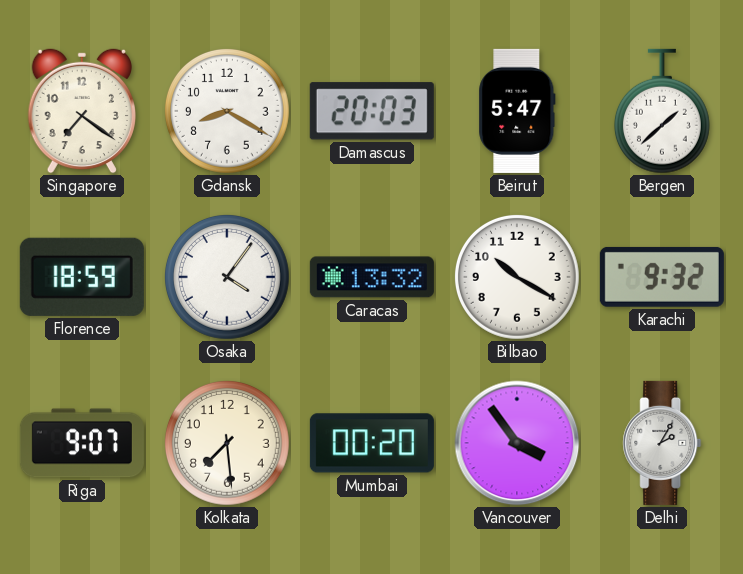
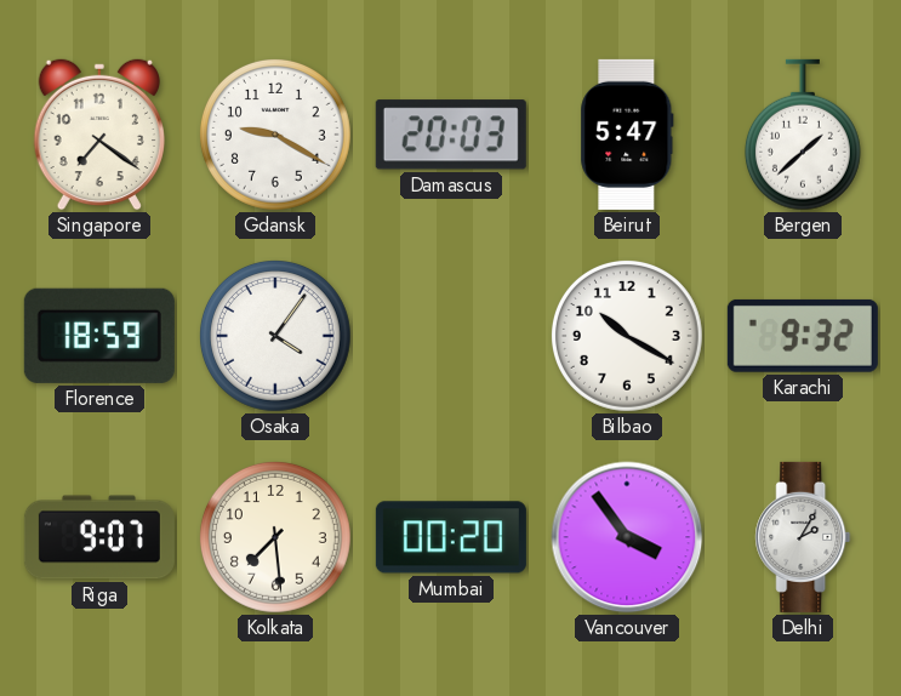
Gdansk: 8:20 -> 9:20 (275, 135)
Caracas: 13:32 -> none (372, 277)
